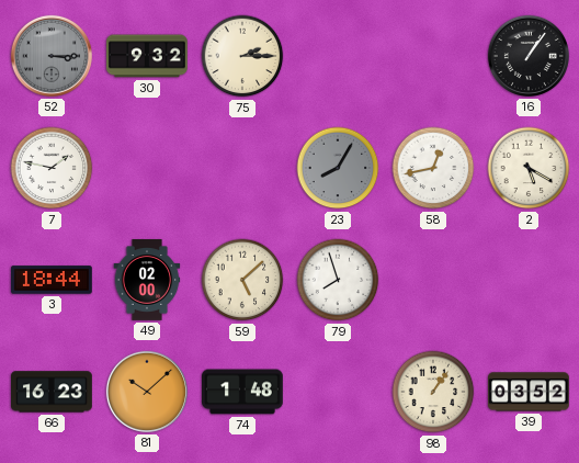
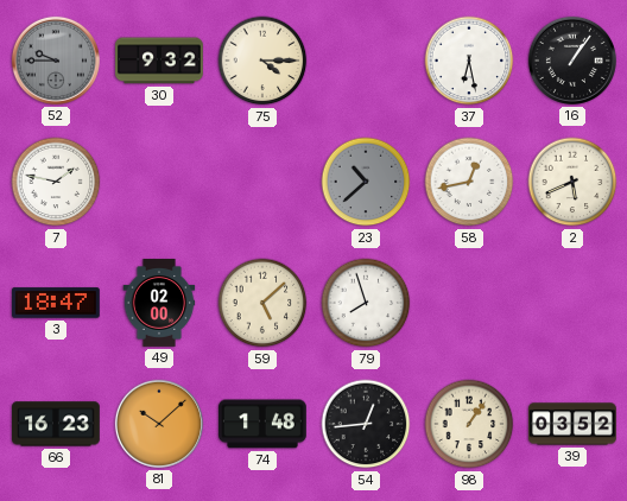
52: 3:15 -> 9:45 (56, 61)
75: 2:15 -> 4:15 (262, 61)
37: none -> 6:28 (469, 61)
23: 8:05 -> 10:38 (366, 182)
2: 5:20 -> 5:41 (572, 182)
3: 18:44 -> 18:47 (57, 303)
54: none -> 12:44 (366, 424)
